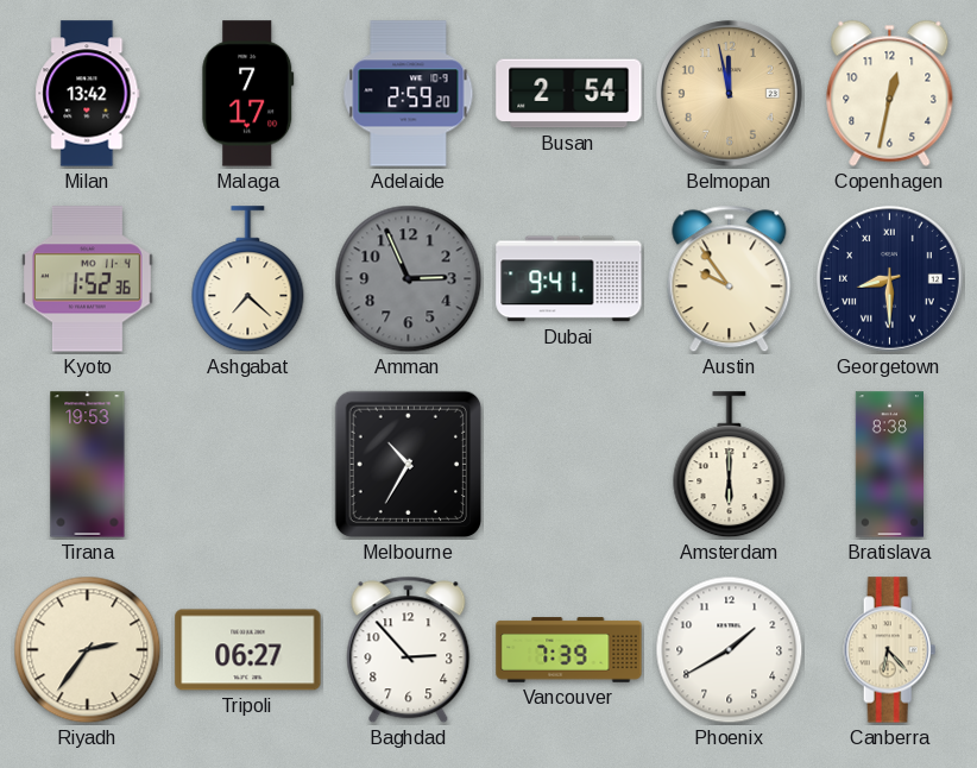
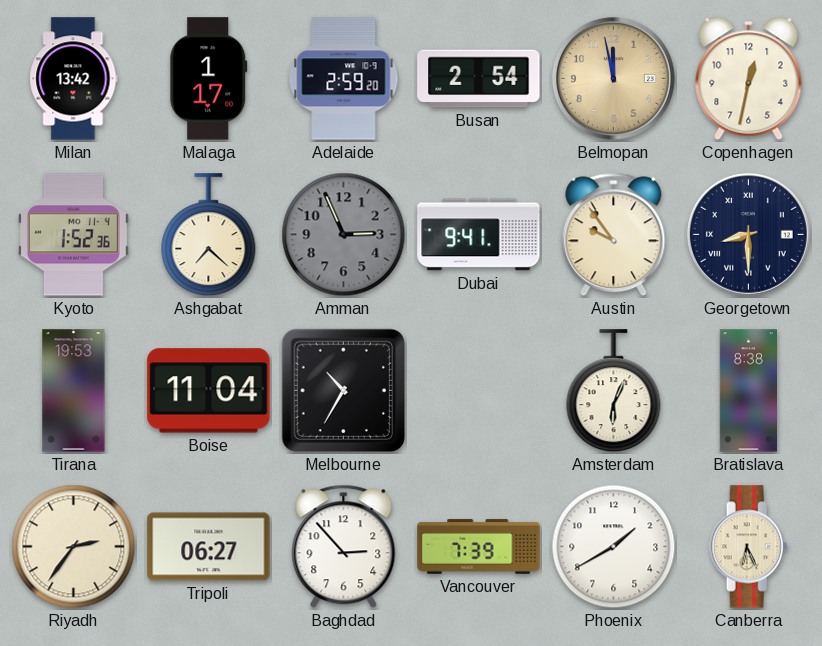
Malaga: 7:17 -> 1:17 (209, 79)
Boise: none -> 11:04 (209, 391)
Amsterdam: 6:00 -> 6:04 (614, 391)
Canberra: 6:23 -> 6:26 (749, 547)
